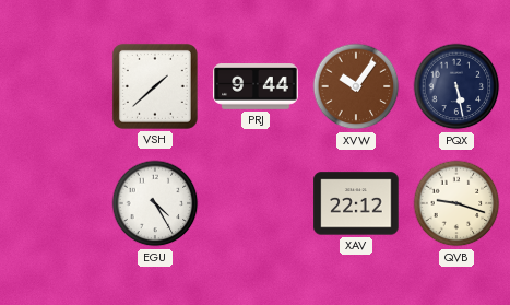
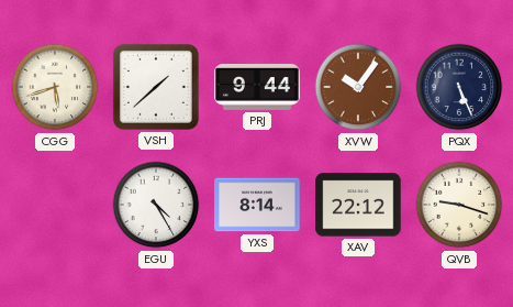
CGG: none -> 5:42 (55, 87)
PQX: 5:28 -> 5:26 (459, 87)
YXS: none -> 8:14 (257, 205)
